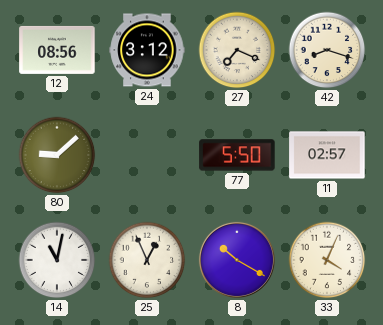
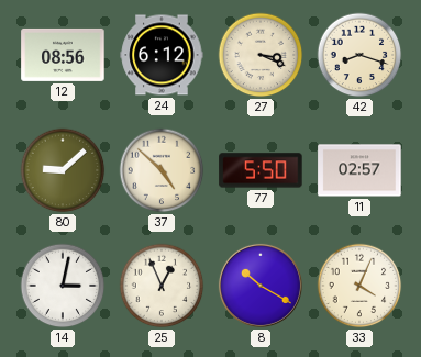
24: 3:12 -> 6:12 (162, 55)
27: 7:19 -> 3:19 (261, 55)
37: none -> 4:52 (162, 170)
14: 11:02 -> 3:02 (63, 286)
